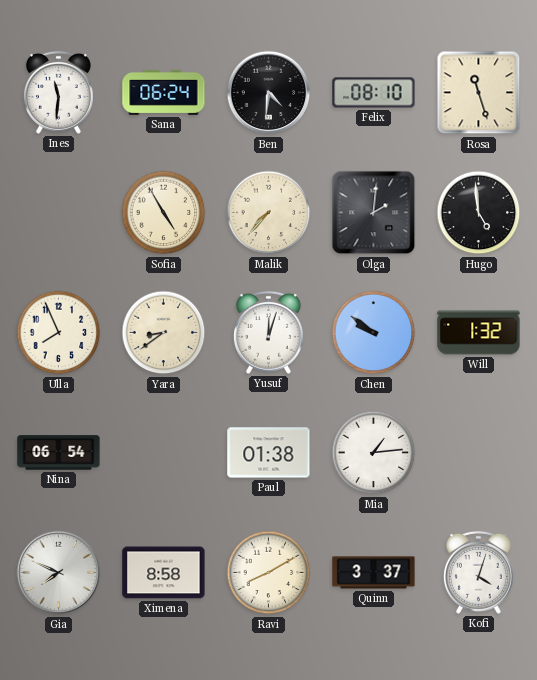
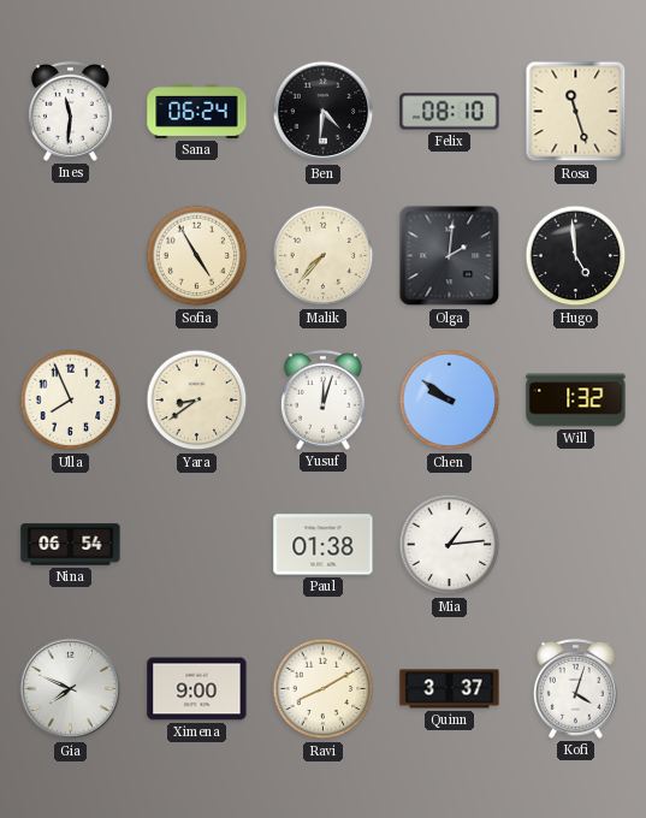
Ximena: 8:58 -> 9:00 (197, 689)
